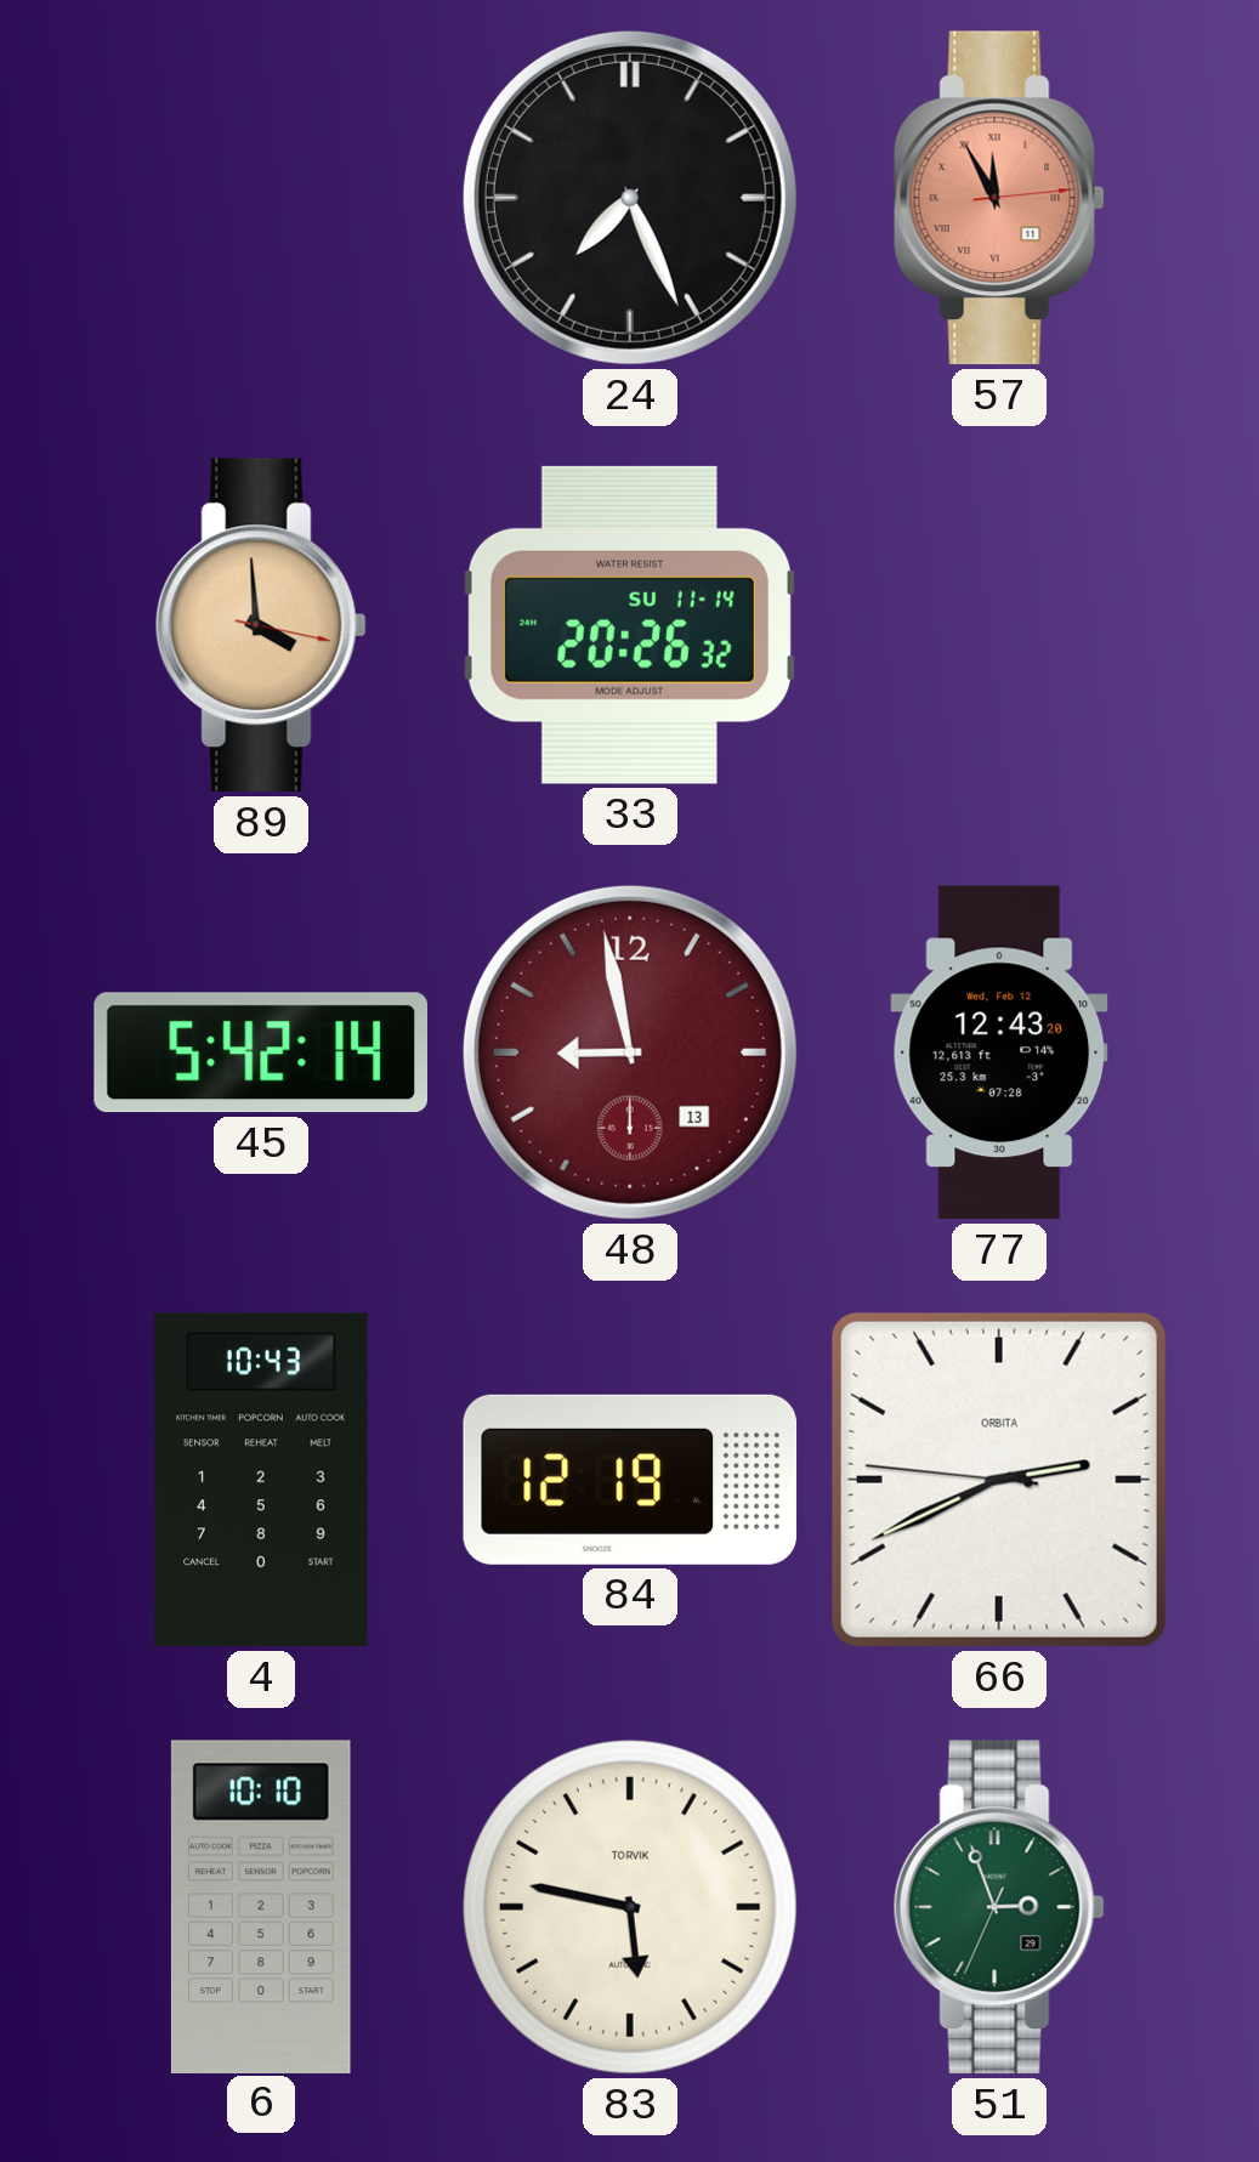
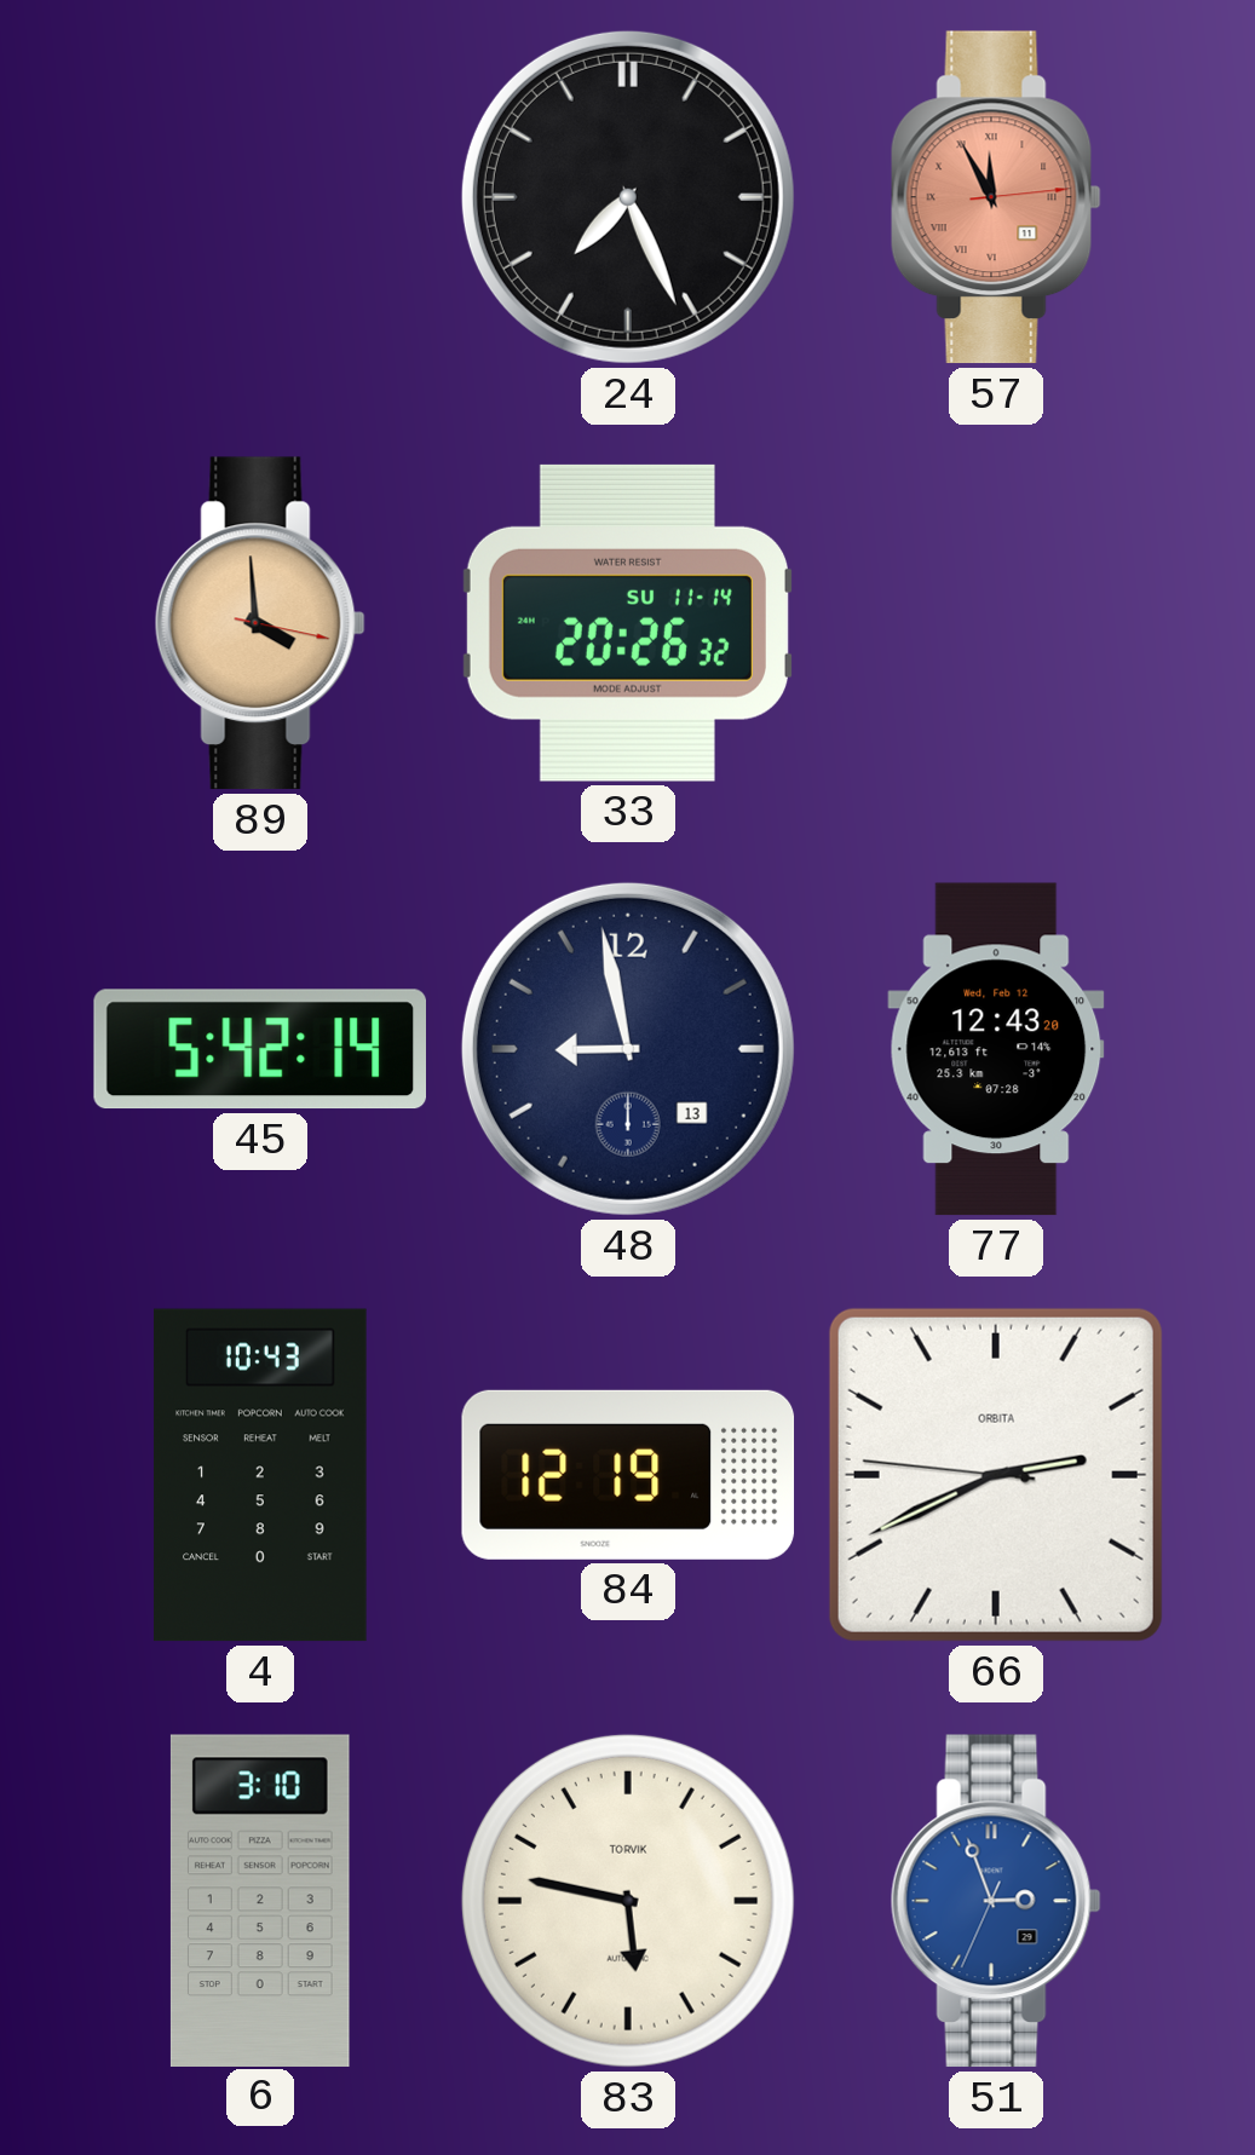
48 dial: burgundy -> navy (628, 1049)
6: 10:10 -> 3:10 (260, 1900)
51 dial: green -> blue (996, 1901)
